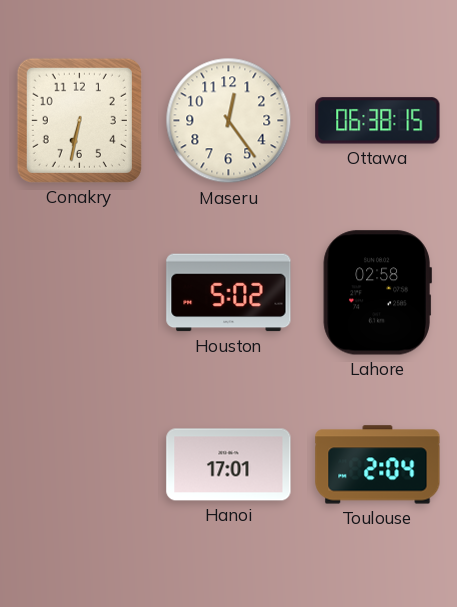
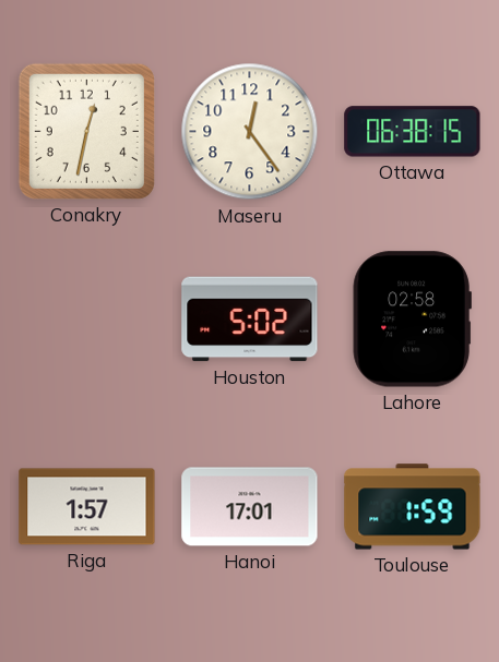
Conakry: 6:32 -> 12:32 (86, 131)
Riga: none -> 1:57 (87, 507)
Toulouse: 2:04 -> 1:59 (413, 507)
